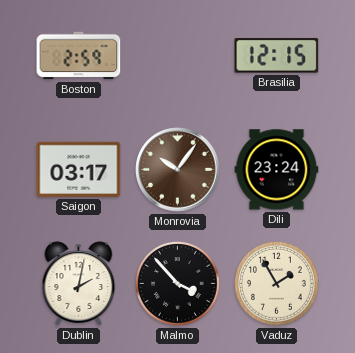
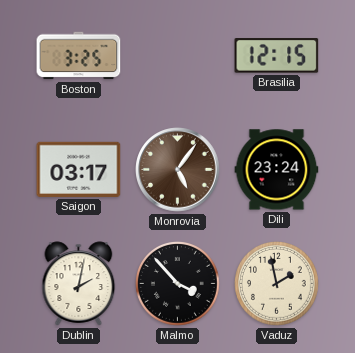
Boston: 2:59 -> 3:25 (79, 56)
Monrovia: 10:06 -> 5:06 (178, 170)
Vaduz: 1:55 -> 1:58 (277, 284)
